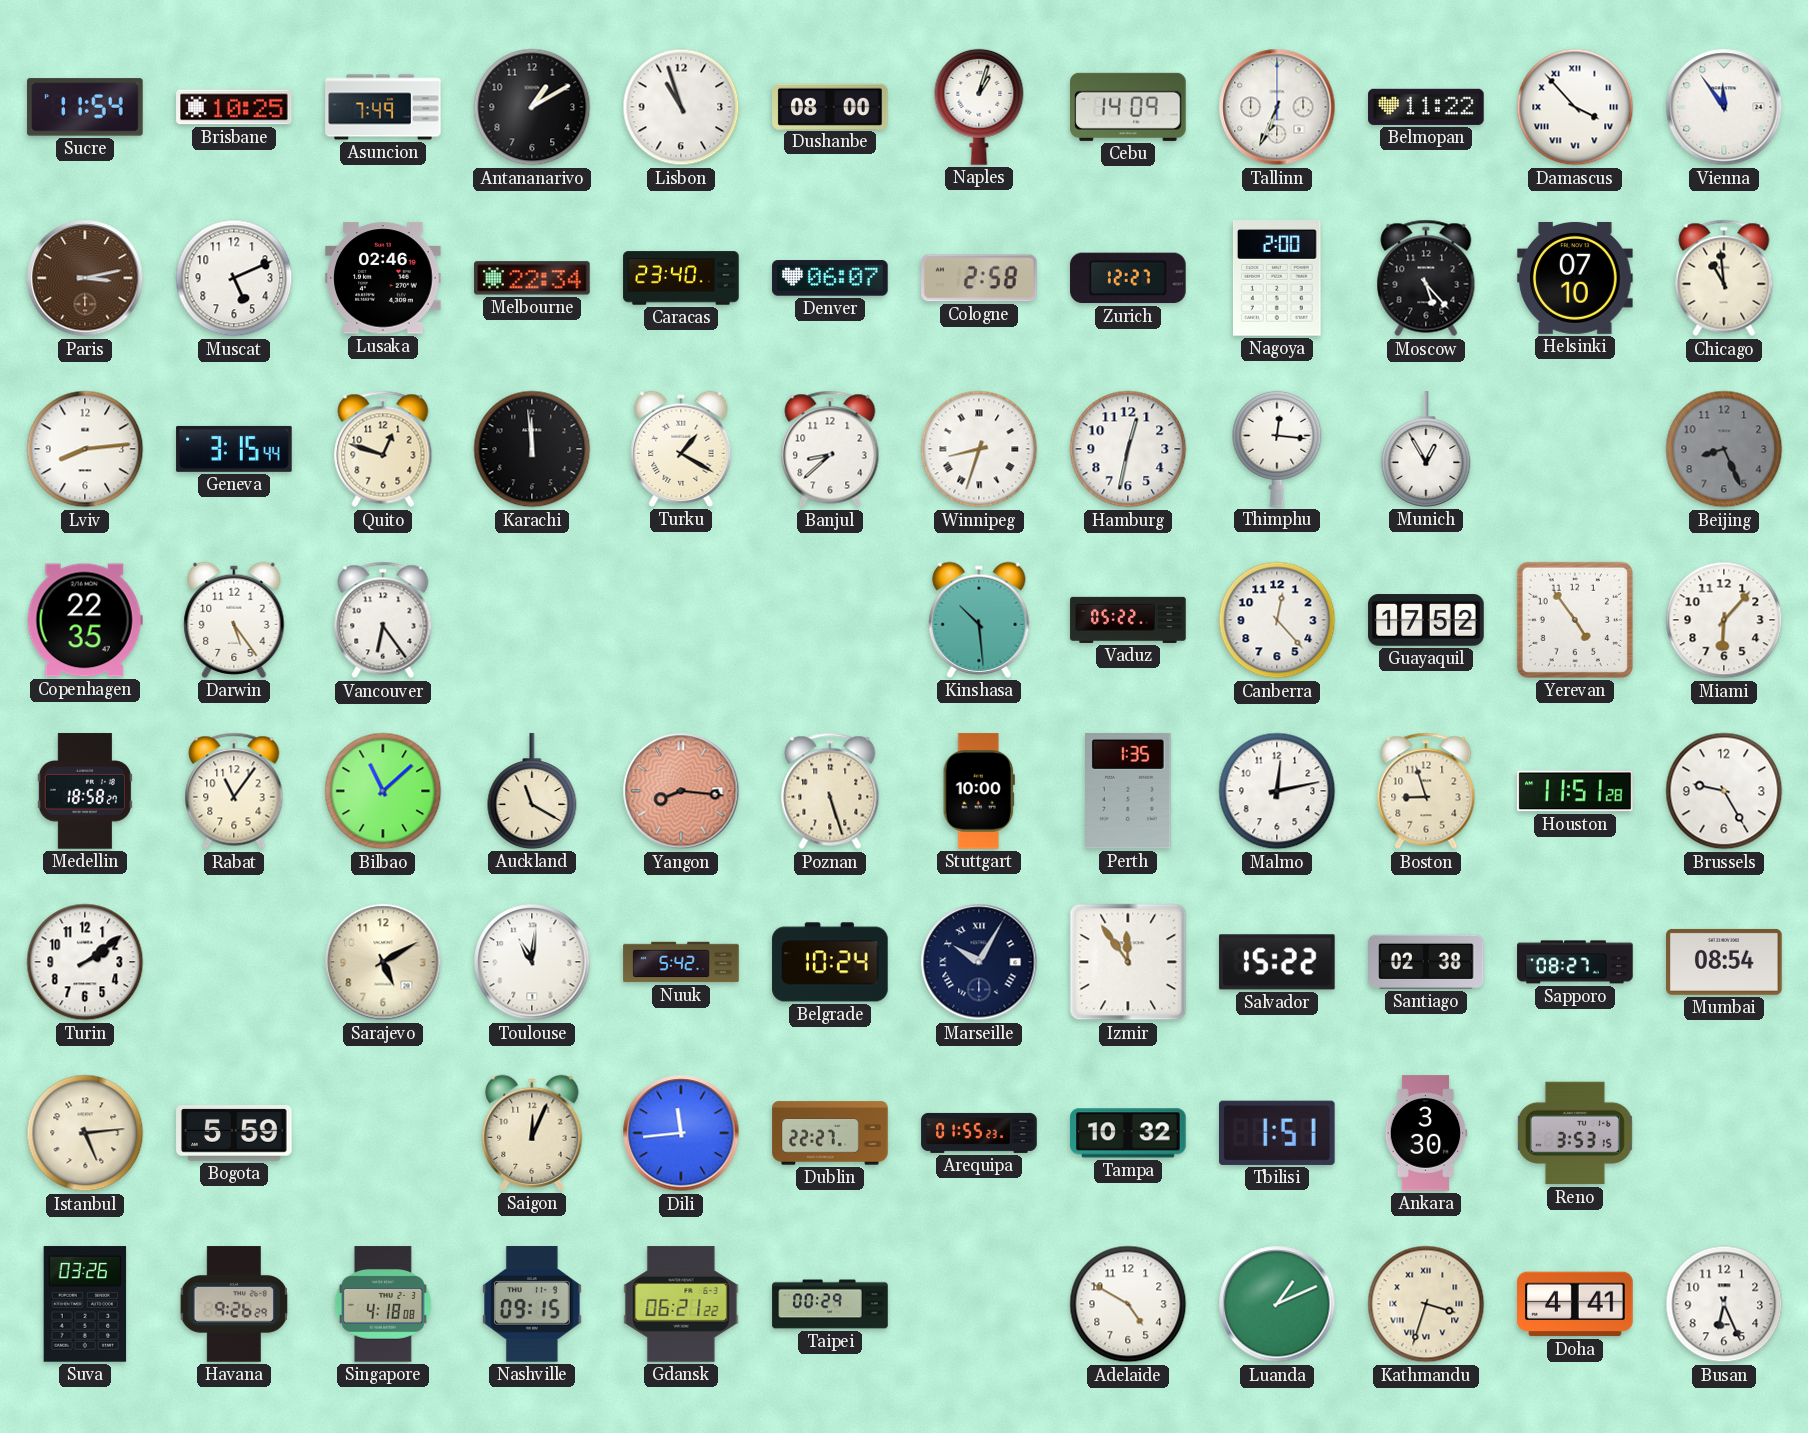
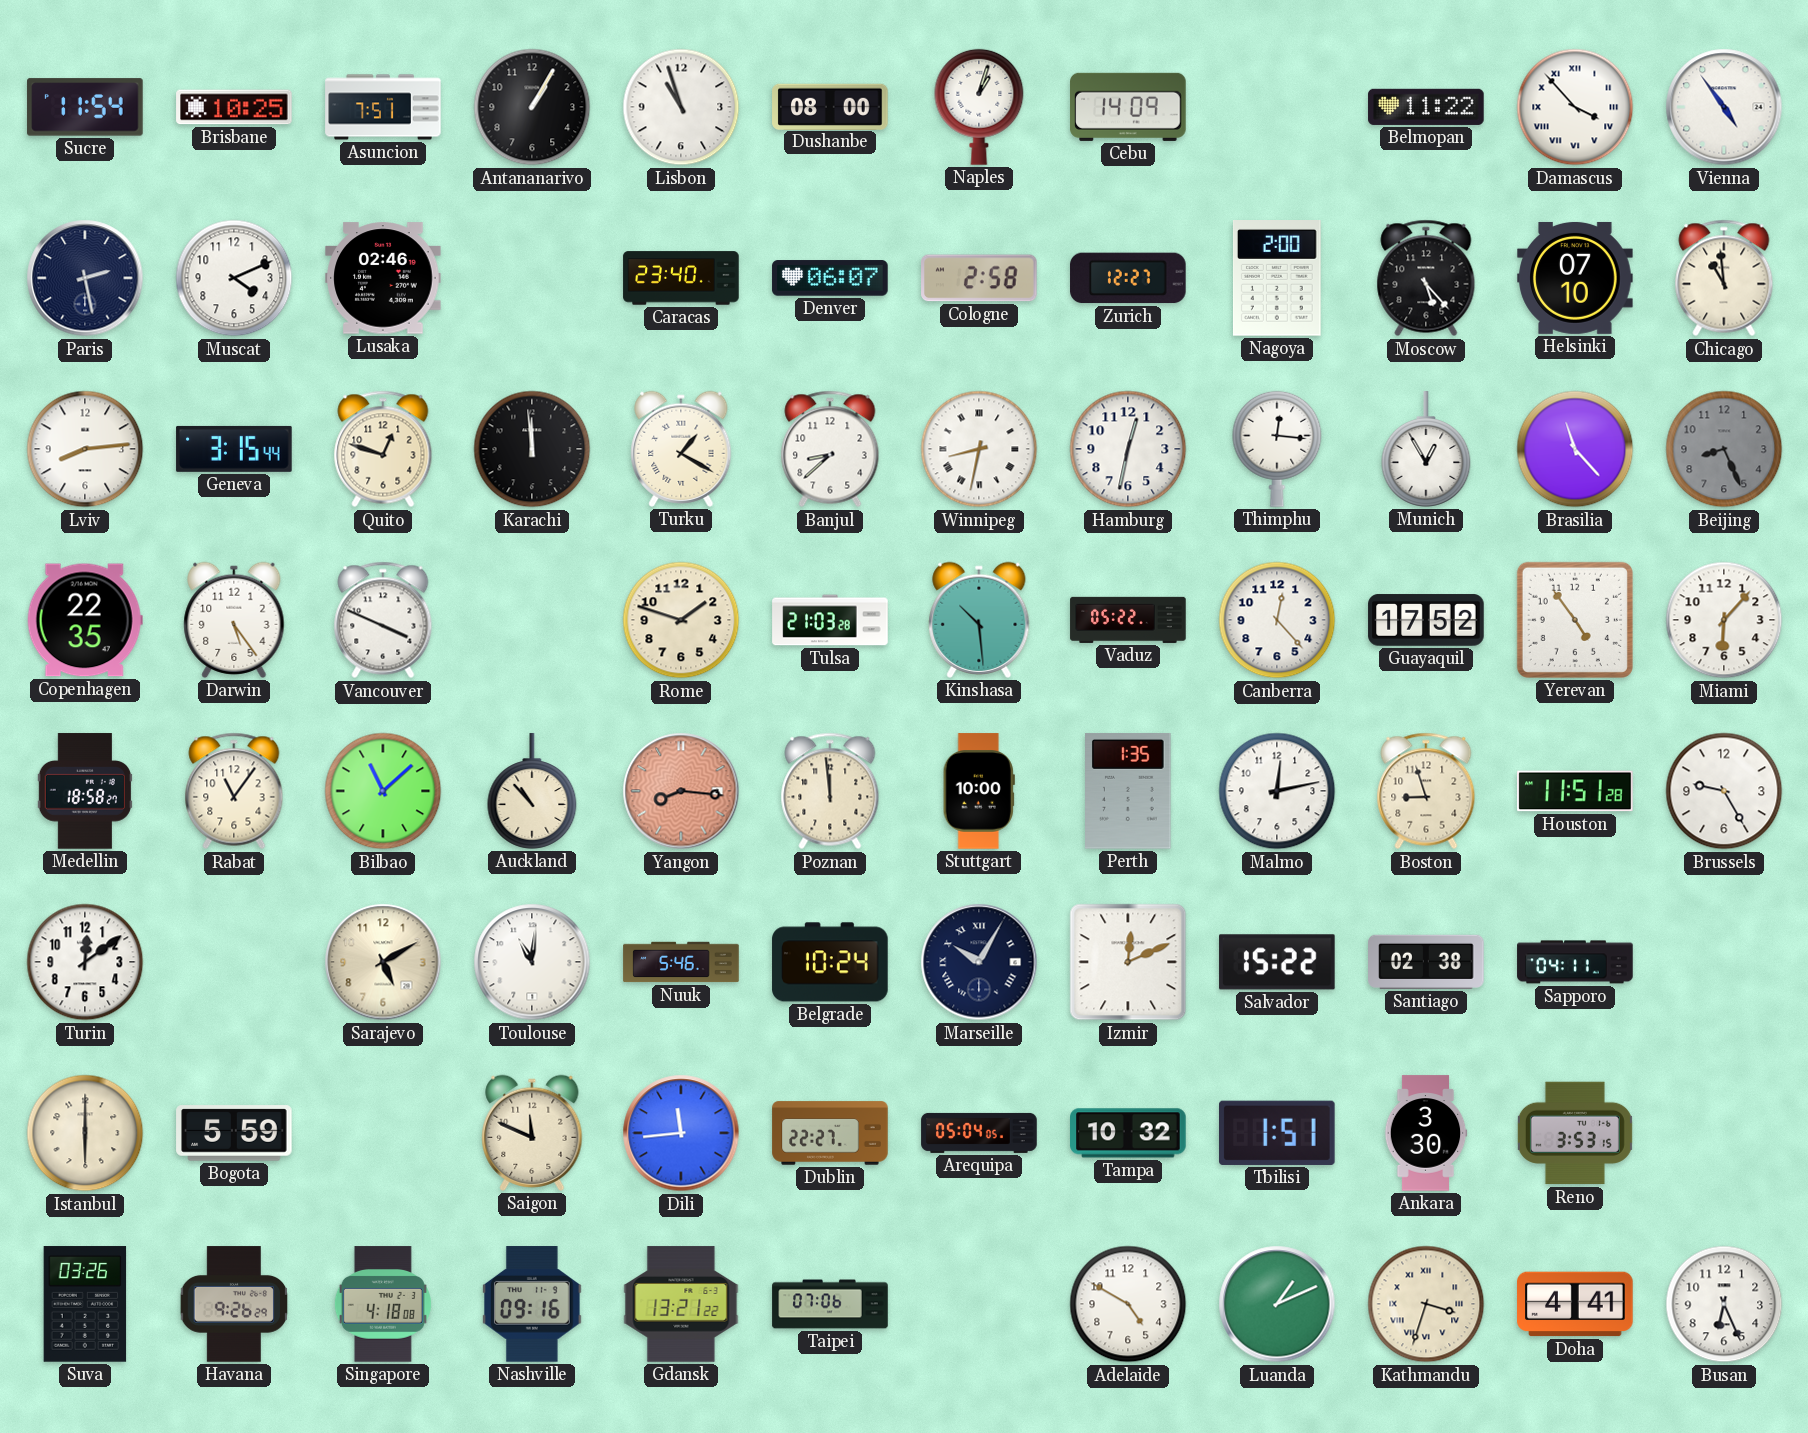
Asuncion: 7:49 -> 7:51 (383, 107)
Antananarivo: 1:10 -> 1:05 (532, 107)
Tallinn: 6:34 -> none (1277, 107)
Vienna: 11:54 -> 4:54 (1724, 107)
Paris: 3:13 -> 2:28 (85, 278)
Paris dial: brown -> navy (85, 278)
Muscat: 5:11 -> 4:11 (234, 278)
Melbourne: 22:34 -> none (532, 278)
Winnipeg: 8:33 -> 8:32 (979, 449)
Brasilia: none -> 11:23 (1575, 449)
Vancouver: 6:24 -> 3:49 (383, 620)
Rome: none -> 1:48 (681, 620)
Tulsa: none -> 21:03 (830, 620)
Auckland: 11:20 -> 10:53 (532, 791)
Poznan: 5:27 -> 11:59 (830, 791)
Turin: 2:09 -> 12:09 (85, 962)
Nuuk: 5:42 -> 5:46 (681, 962)
Izmir: 11:54 -> 12:11 (1128, 962)
Sapporo: 08:27 -> 04:11 (1575, 962)
Mumbai: 08:54 -> none (1724, 962)
Istanbul: 5:14 -> 6:00 (85, 1133)
Saigon: 12:04 -> 11:49 (532, 1133)
Arequipa: 01:55 -> 05:04 (979, 1133)
Nashville: 09:15 -> 09:16 (533, 1304)
Gdansk: 06:21 -> 13:21 (681, 1304)
Taipei: 00:29 -> 07:06 (830, 1304)
